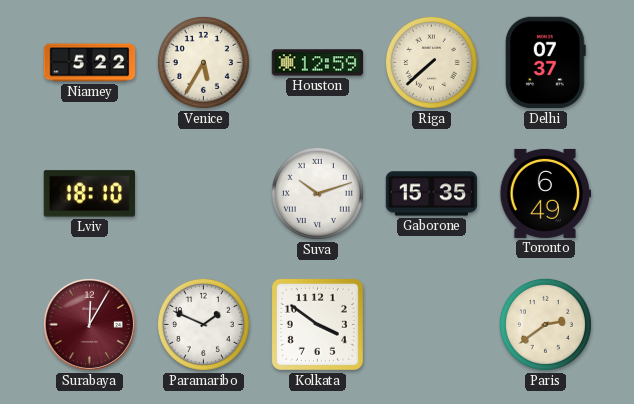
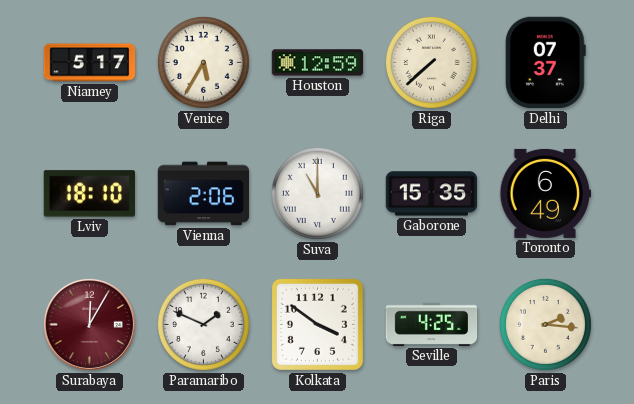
Niamey: 5:22 -> 5:17 (90, 63)
Vienna: none -> 2:06 (204, 194)
Suva: 10:12 -> 11:00 (317, 193)
Seville: none -> 4:25 (432, 324)
Paris: 2:39 -> 2:16 (545, 324)
